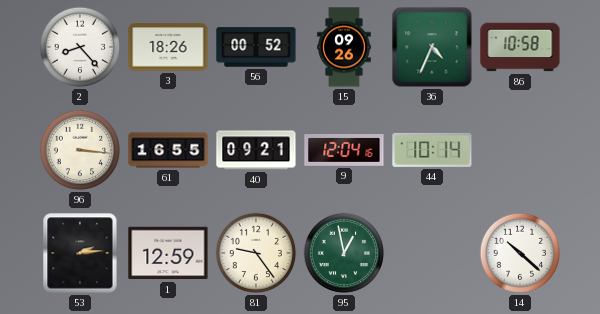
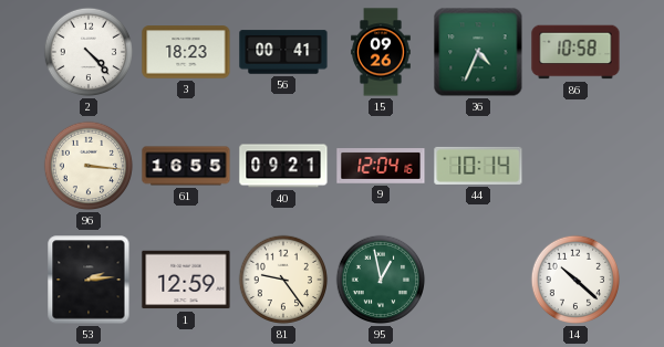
2: 8:23 -> 4:23 (89, 52)
3: 18:26 -> 18:23 (186, 52)
56: 00:52 -> 00:41 (283, 52)
